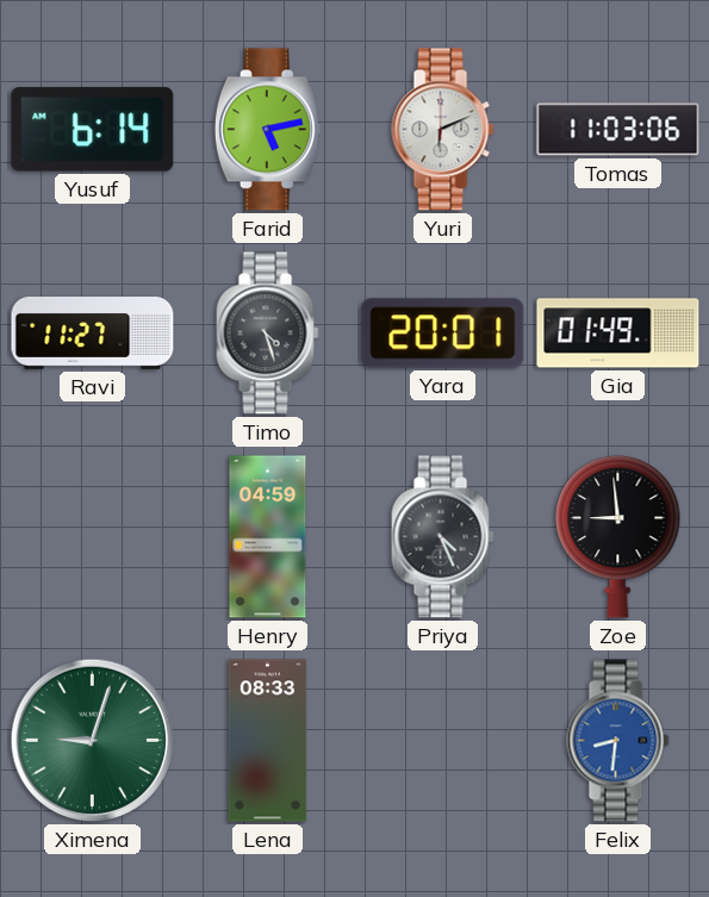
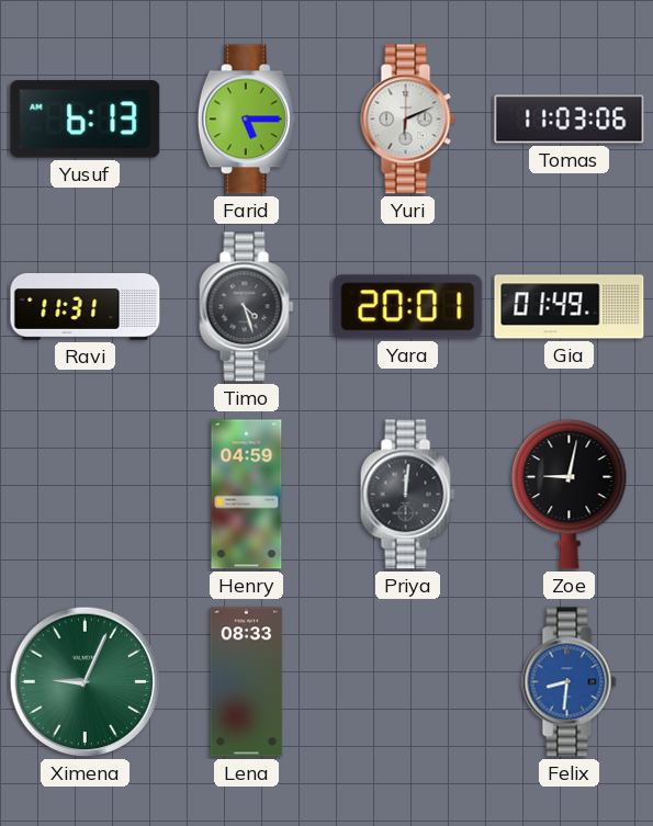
Yusuf: 6:14 -> 6:13 (86, 120)
Farid: 5:13 -> 5:15 (246, 120)
Ravi: 11:27 -> 11:31 (86, 307)
Priya: 4:26 -> 12:01 (408, 495)
Zoe: 8:59 -> 9:02 (570, 494)
Ximena: 9:03 -> 9:04 (86, 682)
